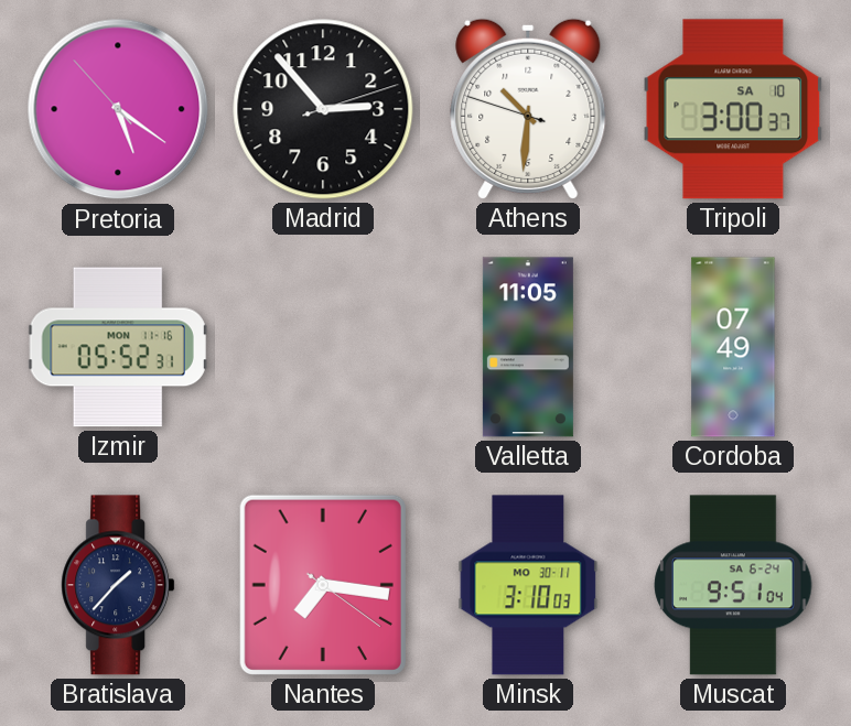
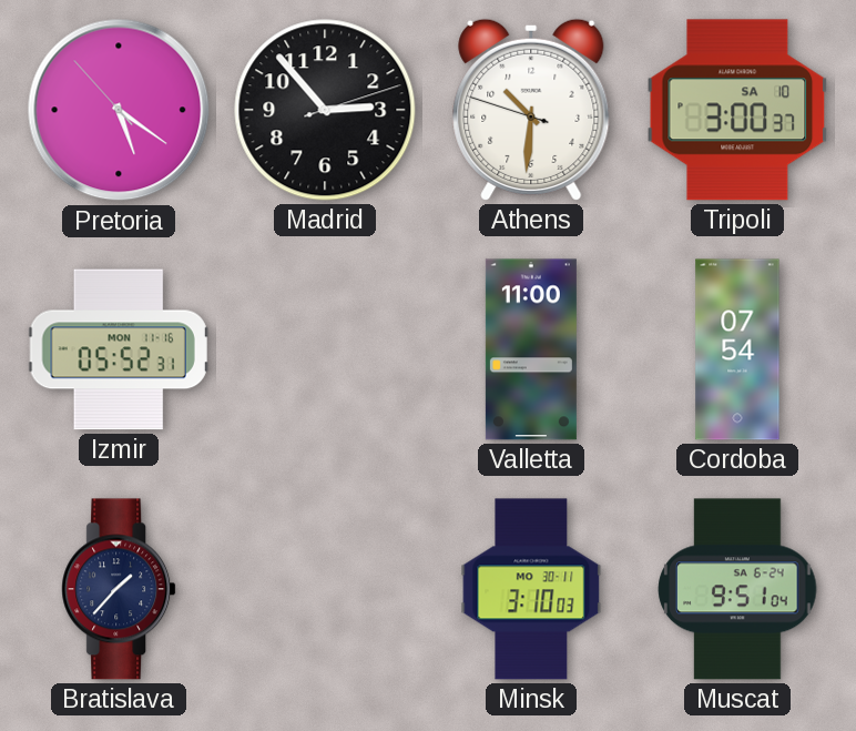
Valletta: 11:05 -> 11:00 (531, 349)
Cordoba: 07:49 -> 07:54 (737, 349)
Nantes: 7:16 -> none (323, 585)
